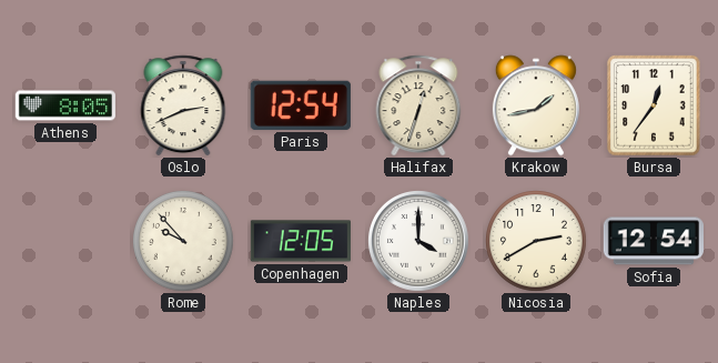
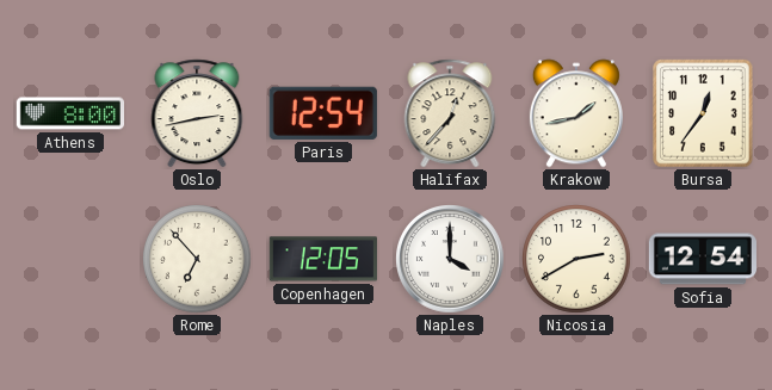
Athens: 8:05 -> 8:00 (69, 113)
Oslo: 2:41 -> 2:43 (197, 113)
Halifax: 12:33 -> 12:37 (450, 113)
Rome: 9:53 -> 6:53 (197, 259)
